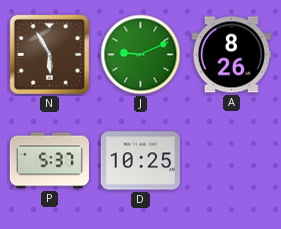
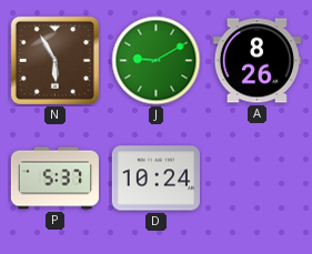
J: 9:11 -> 9:10 (157, 61)
D: 10:25 -> 10:24 (155, 179)
